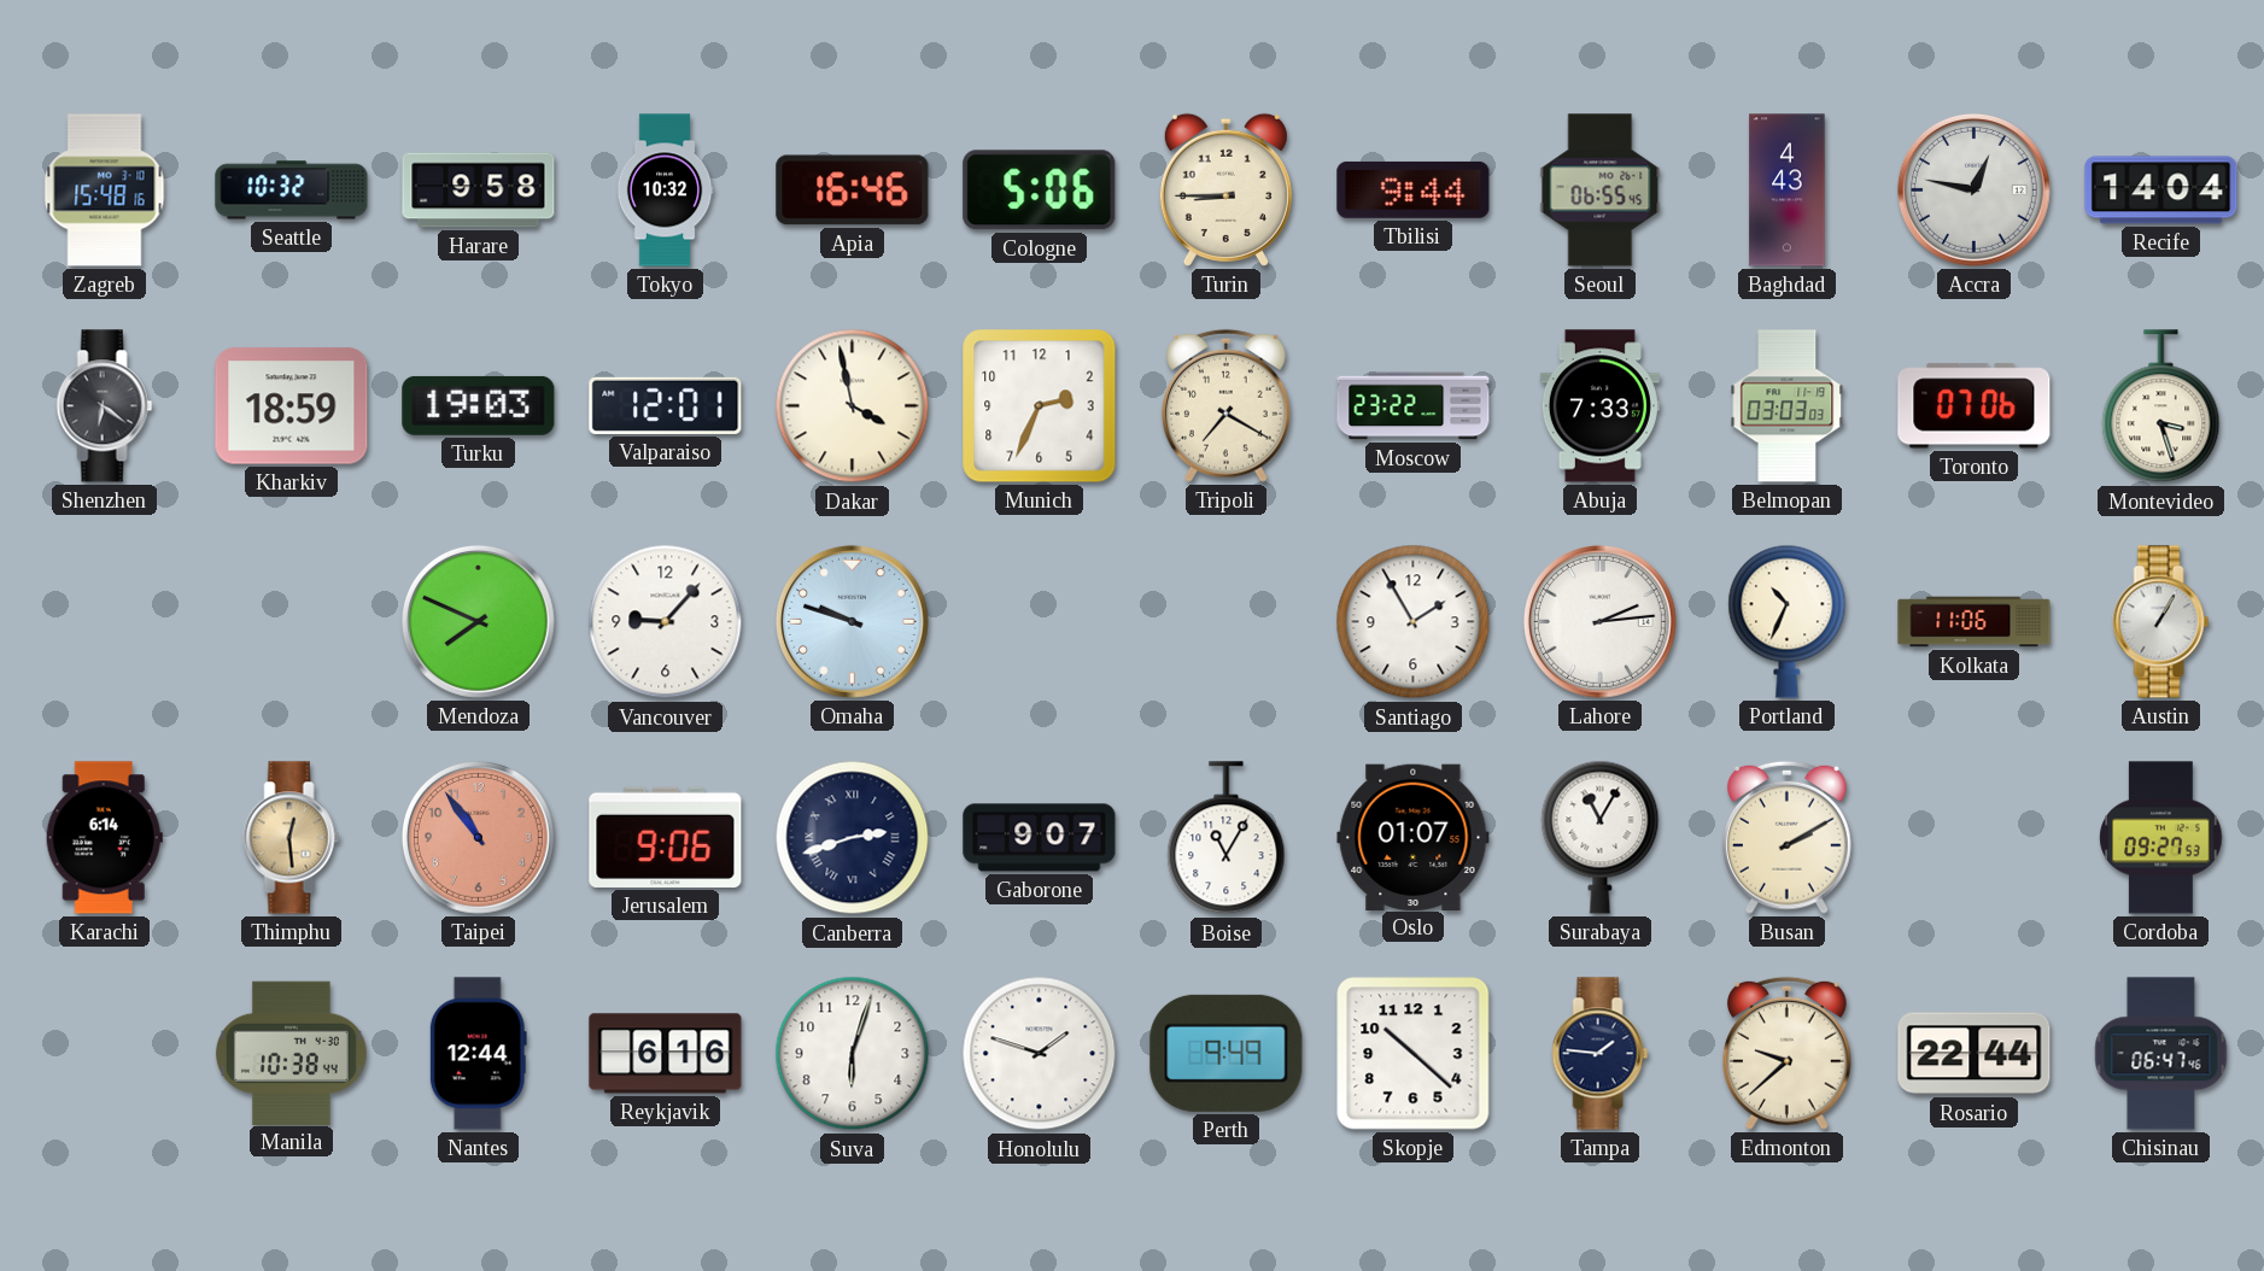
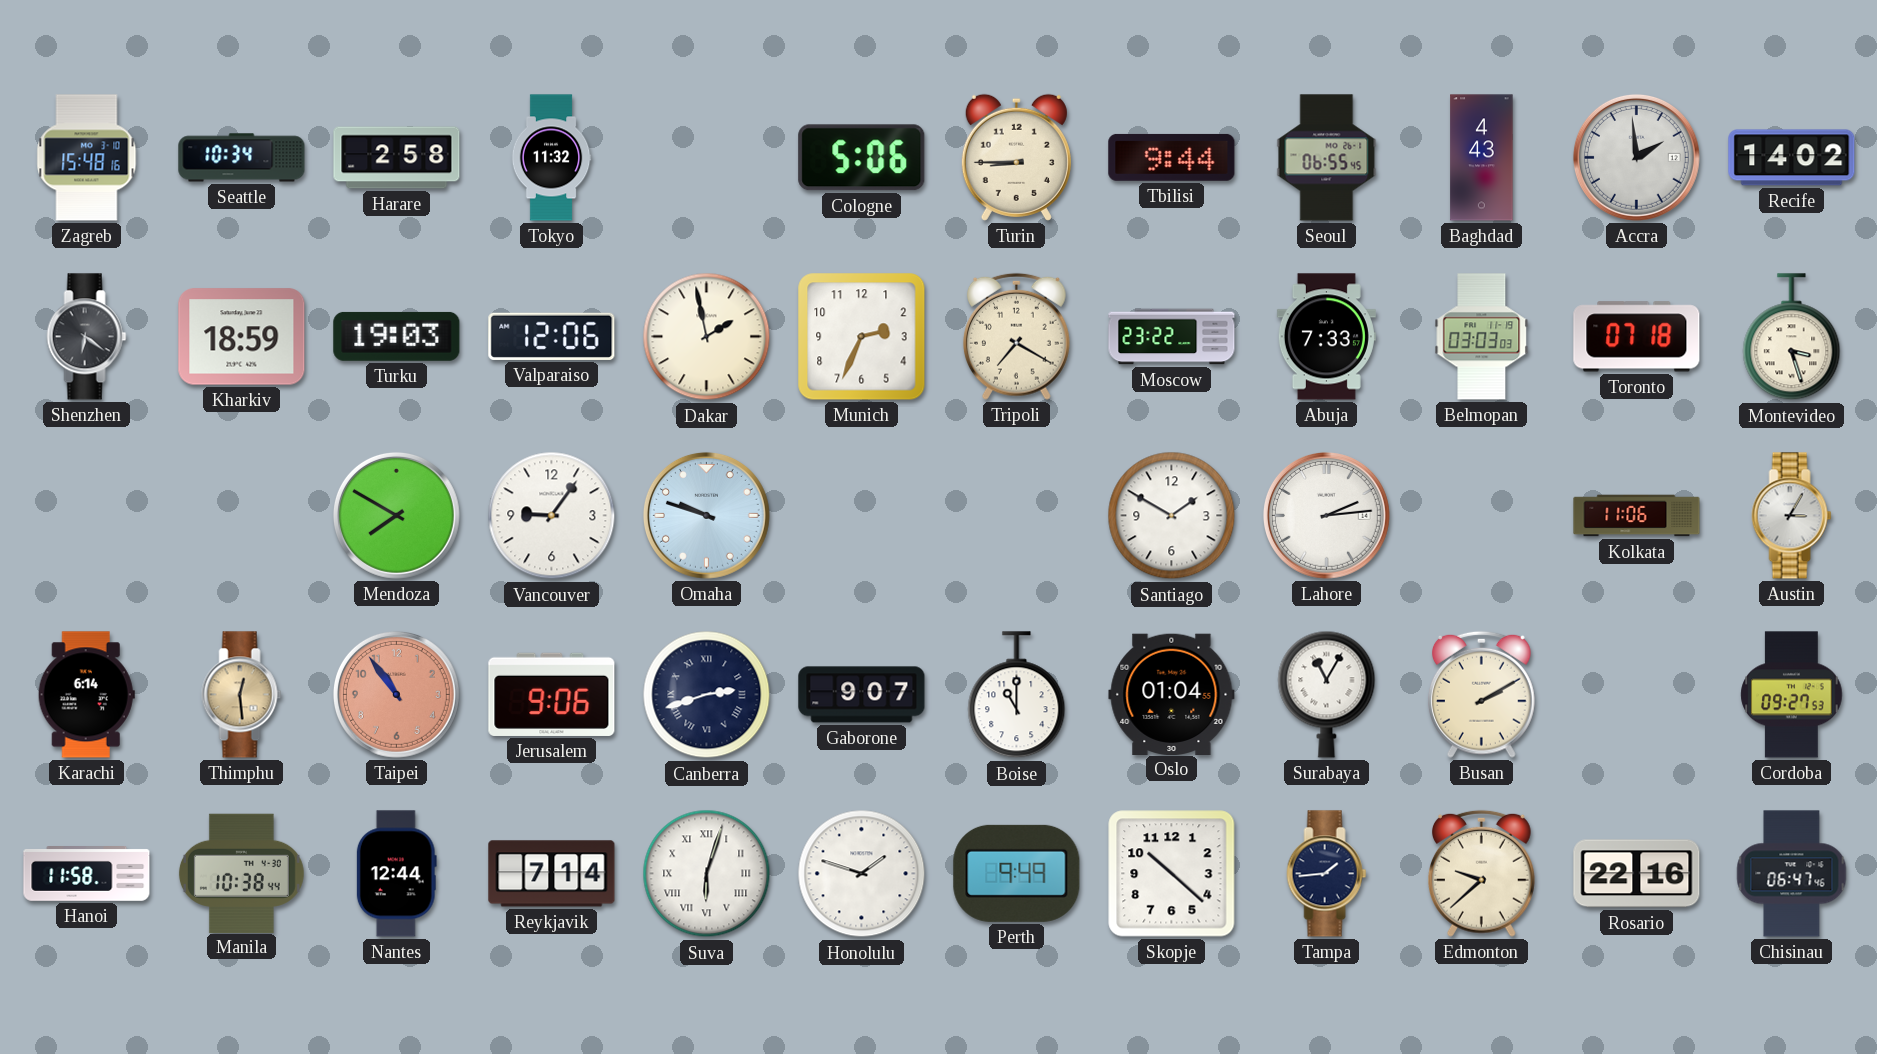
Seattle: 10:32 -> 10:34 (242, 158)
Harare: 9:58 -> 2:58 (397, 158)
Tokyo: 10:32 -> 11:32 (551, 158)
Apia: 16:46 -> none (853, 191)
Accra: 12:47 -> 1:59 (1636, 157)
Recife: 14:04 -> 14:02 (1792, 158)
Valparaiso: 12:01 -> 12:06 (552, 336)
Dakar: 3:58 -> 1:58 (707, 337)
Toronto: 07:06 -> 07:18 (1637, 337)
Mendoza: 7:49 -> 7:50 (396, 515)
Vancouver: 9:07 -> 9:06 (552, 516)
Santiago: 1:55 -> 1:50 (1172, 516)
Portland: 10:34 -> none (1788, 621)
Austin: 1:05 -> 3:05 (1792, 516)
Boise: 11:05 -> 11:00 (1017, 695)
Oslo: 01:07 -> 01:04 (1172, 694)
Hanoi: none -> 11:58 (87, 874)
Reykjavik: 6:16 -> 7:14 (552, 874)
Suva numerals: Arabic -> Roman (707, 874)
Tampa: 1:46 -> 1:44 (1327, 874)
Rosario: 22:44 -> 22:16 (1637, 874)
